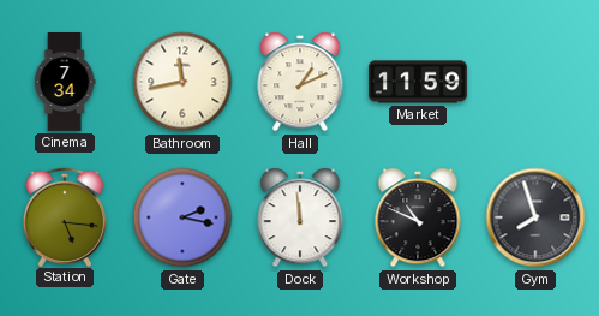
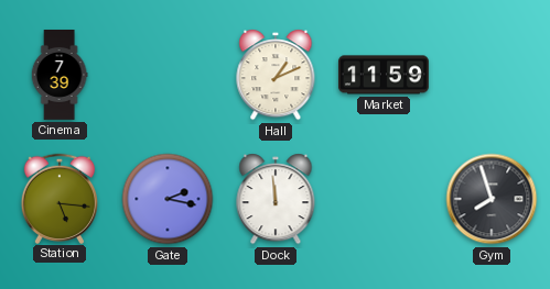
Cinema: 7:34 -> 7:39 (60, 76)
Bathroom: 11:43 -> none (182, 82)
Workshop: 10:49 -> none (418, 217)
